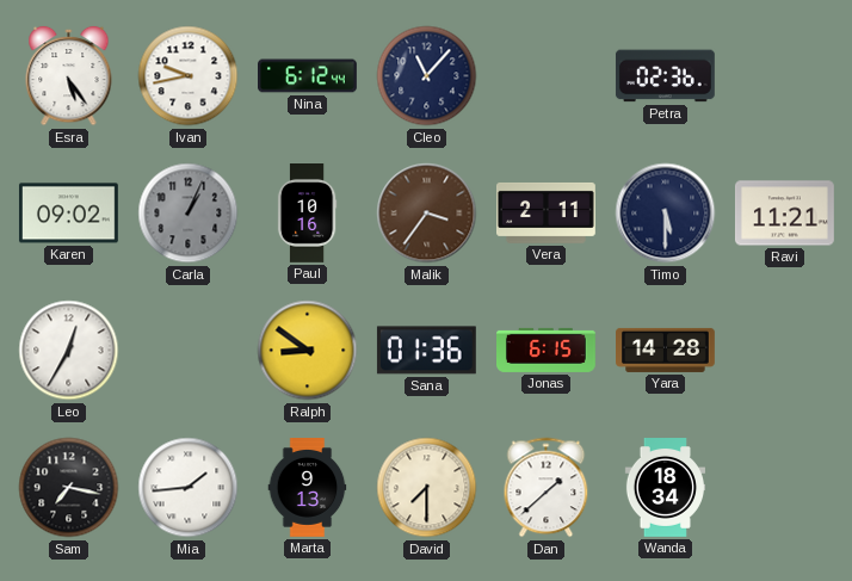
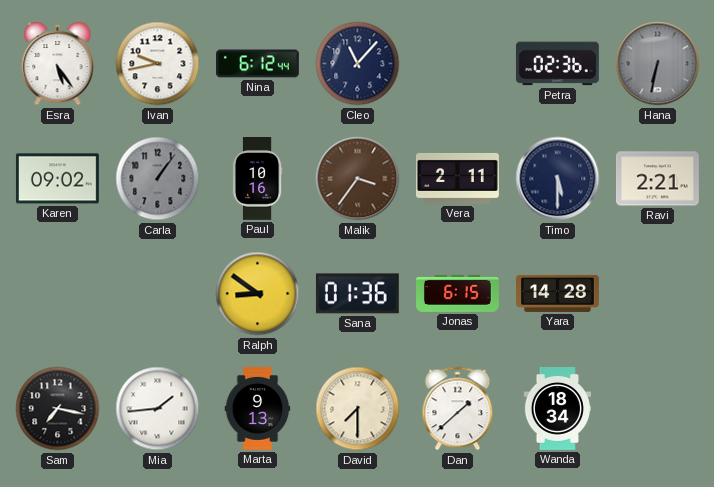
Hana: none -> 6:32 (658, 64)
Carla: 1:04 -> 1:06 (158, 179)
Ravi: 11:21 -> 2:21 (657, 179)
Leo: 12:35 -> none (69, 351)
